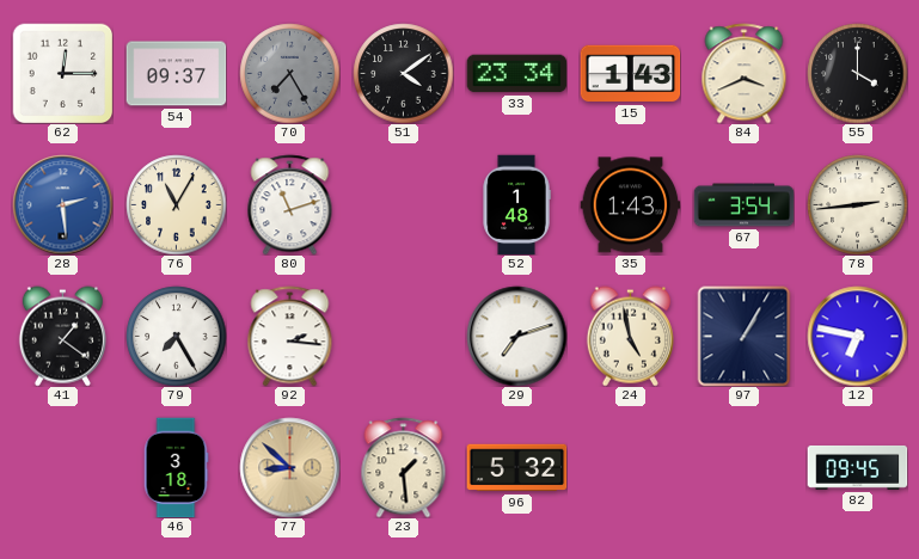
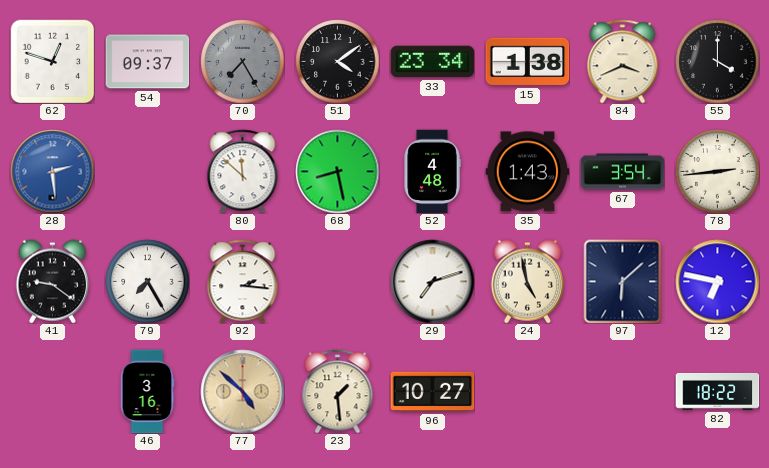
62: 12:15 -> 12:48 (52, 61)
15: 1:43 -> 1:38 (527, 62)
76: 11:05 -> none (176, 204)
80: 11:12 -> 11:52 (243, 171)
68: none -> 8:28 (337, 171)
52: 1:48 -> 4:48 (432, 171)
41: 1:21 -> 9:21 (52, 281)
97: 1:05 -> 6:08 (623, 281)
46: 3:18 -> 3:16 (147, 391)
77: 8:52 -> 4:52 (242, 391)
96: 5:32 -> 10:27 (432, 392)
82: 09:45 -> 18:22 (717, 391)
